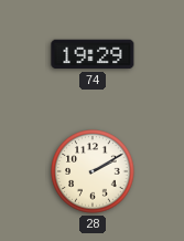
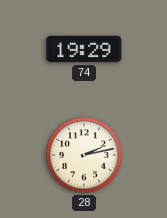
28: 2:10 -> 2:13 (84, 155)
